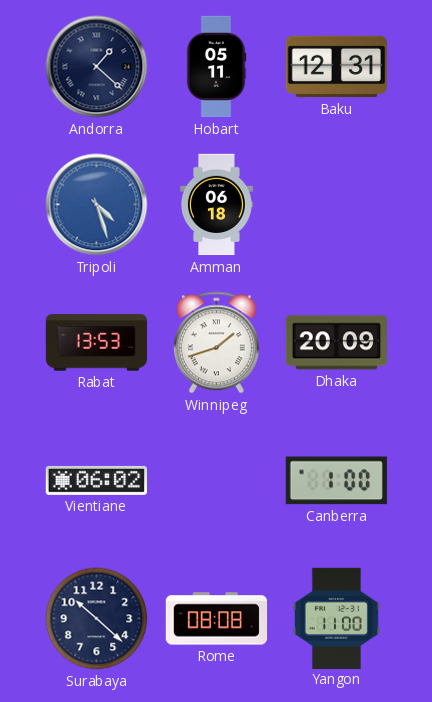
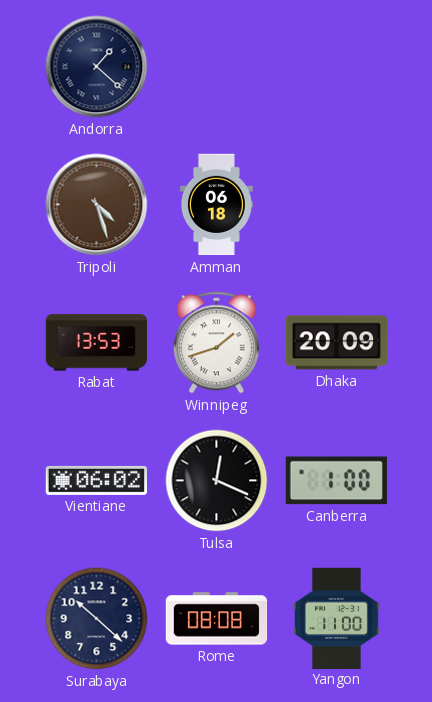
Hobart: 05:11 -> none (216, 67)
Baku: 12:31 -> none (337, 67)
Tripoli dial: blue -> brown (97, 205)
Tulsa: none -> 12:19 (217, 481)
